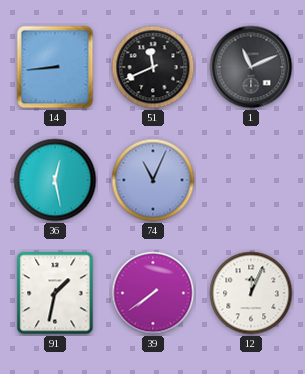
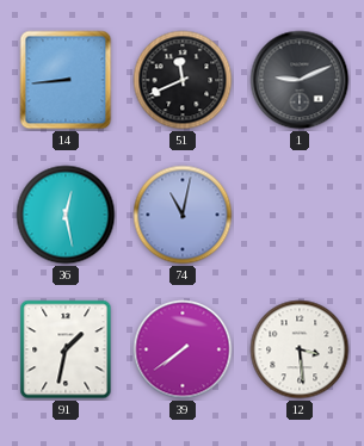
1: 11:11 -> 9:11 (300, 80)
74: 11:04 -> 11:02 (183, 215)
12: 12:04 -> 3:29 (300, 349)
